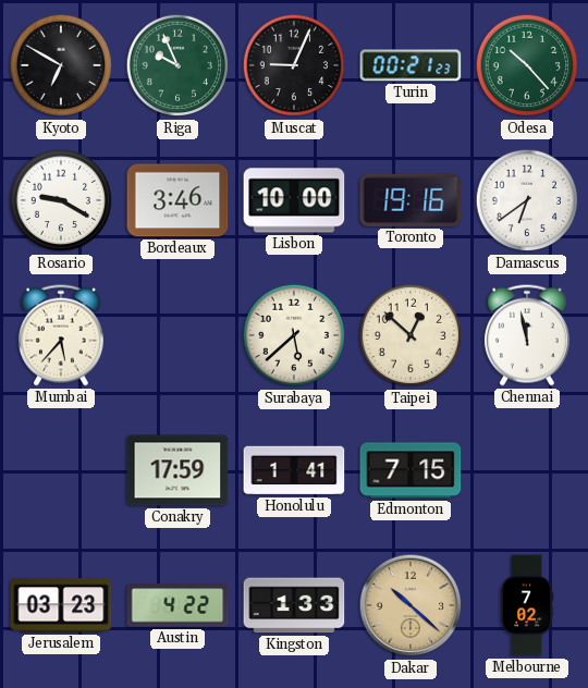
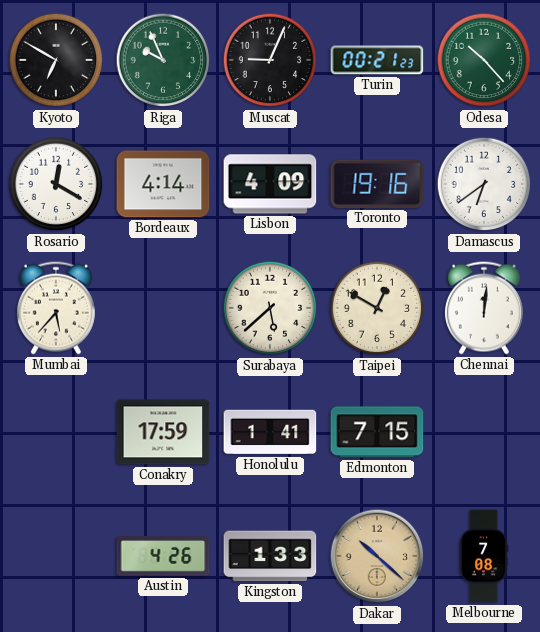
Rosario: 9:20 -> 12:20 (56, 184)
Bordeaux: 3:46 -> 4:14 (163, 184)
Lisbon: 10:00 -> 4:09 (270, 184)
Taipei: 12:52 -> 12:50 (377, 308)
Chennai: 11:58 -> 12:01 (484, 308)
Jerusalem: 03:23 -> none (61, 605)
Austin: 4:22 -> 4:26 (163, 556)
Melbourne: 7:02 -> 7:08 (484, 556)
